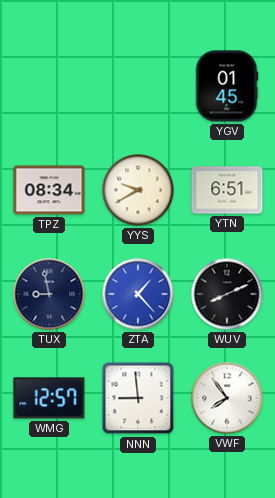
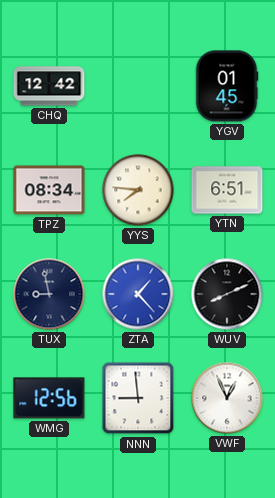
CHQ: none -> 12:42 (49, 86)
YYS: 9:40 -> 7:46 (138, 190)
WMG: 12:57 -> 12:56 (49, 398)
VWF: 7:54 -> 12:56 (227, 398)
